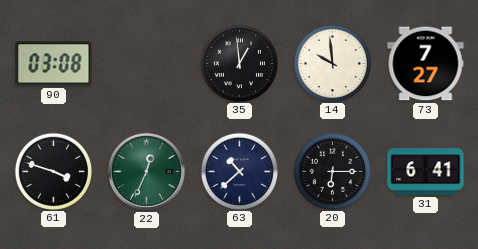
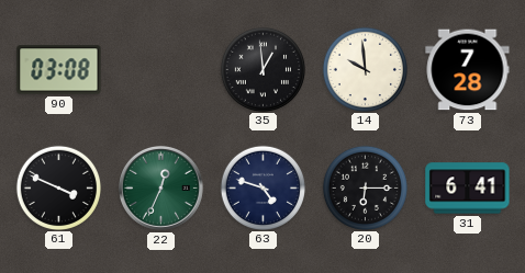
73: 7:27 -> 7:28 (468, 70)
61: 3:48 -> 3:49 (58, 187)
63: 10:38 -> 4:48 (262, 187)
